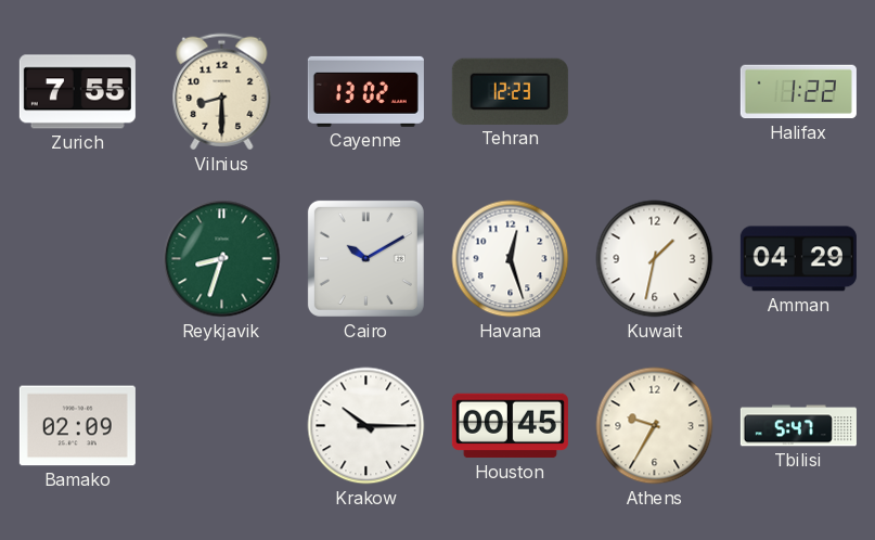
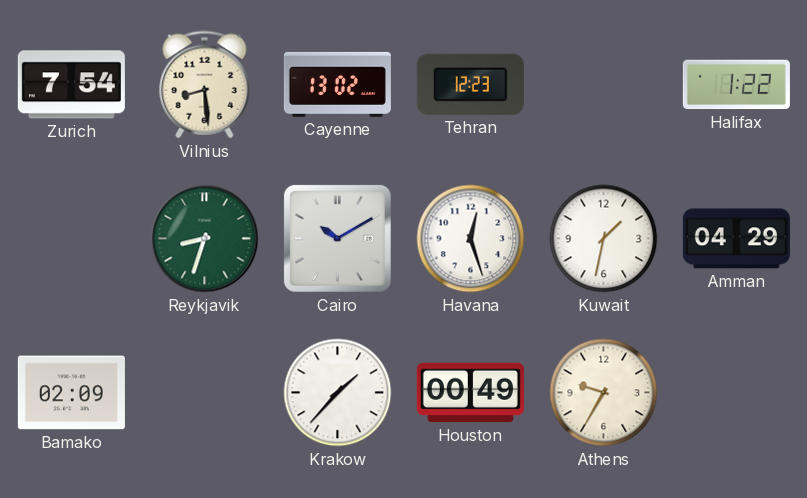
Zurich: 7:55 -> 7:54 (71, 85)
Vilnius: 8:30 -> 8:29 (205, 85)
Krakow: 10:15 -> 1:37 (338, 393)
Houston: 00:45 -> 00:49 (470, 393)
Tbilisi: 5:47 -> none (798, 426)
